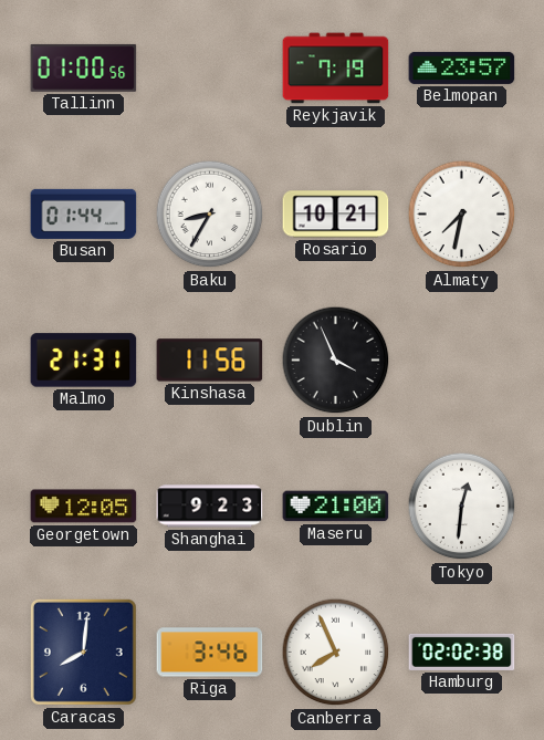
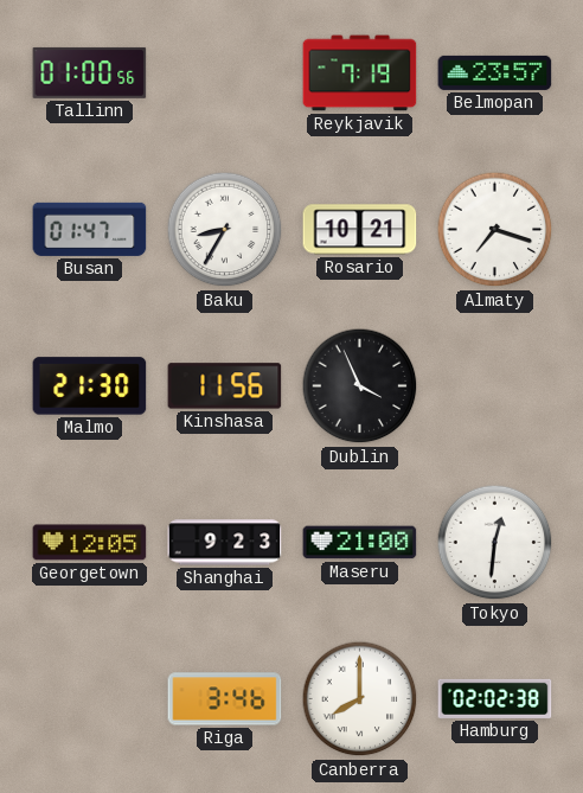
Busan: 01:44 -> 01:47 (90, 229)
Almaty: 7:32 -> 7:18 (495, 230)
Malmo: 21:31 -> 21:30 (90, 386)
Caracas: 8:01 -> none (83, 652)
Canberra: 7:56 -> 8:00 (360, 699)
